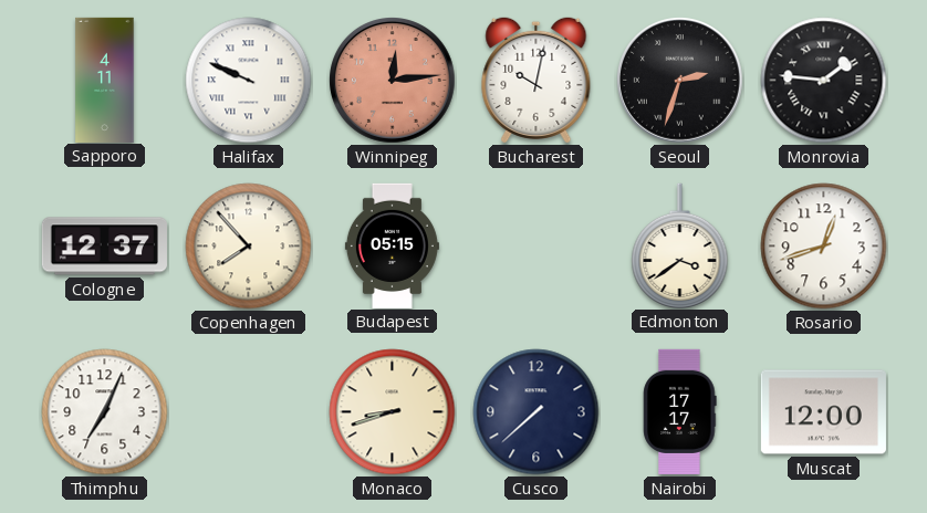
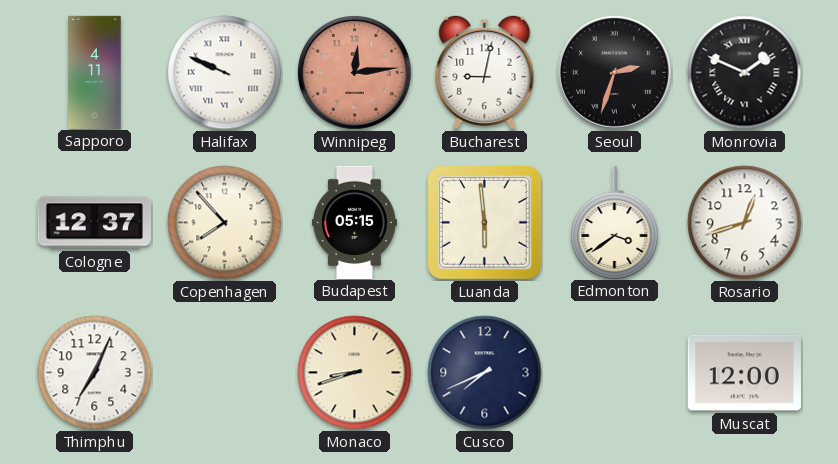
Bucharest: 10:02 -> 9:02 (485, 72)
Monrovia: 1:46 -> 1:49 (745, 73)
Luanda: none -> 5:59 (485, 223)
Cusco: 7:38 -> 7:41 (485, 373)
Nairobi: 17:17 -> none (680, 411)
